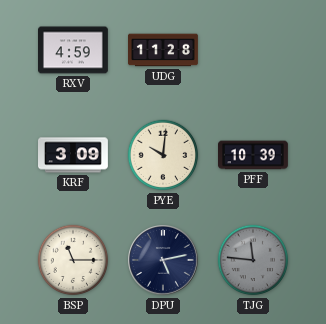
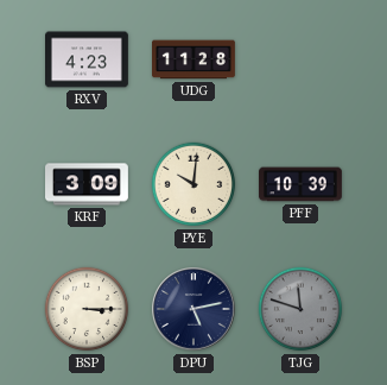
RXV: 4:59 -> 4:23 (88, 59)
BSP: 11:15 -> 3:15 (87, 309)
TJG: 11:46 -> 11:48 (300, 309)
